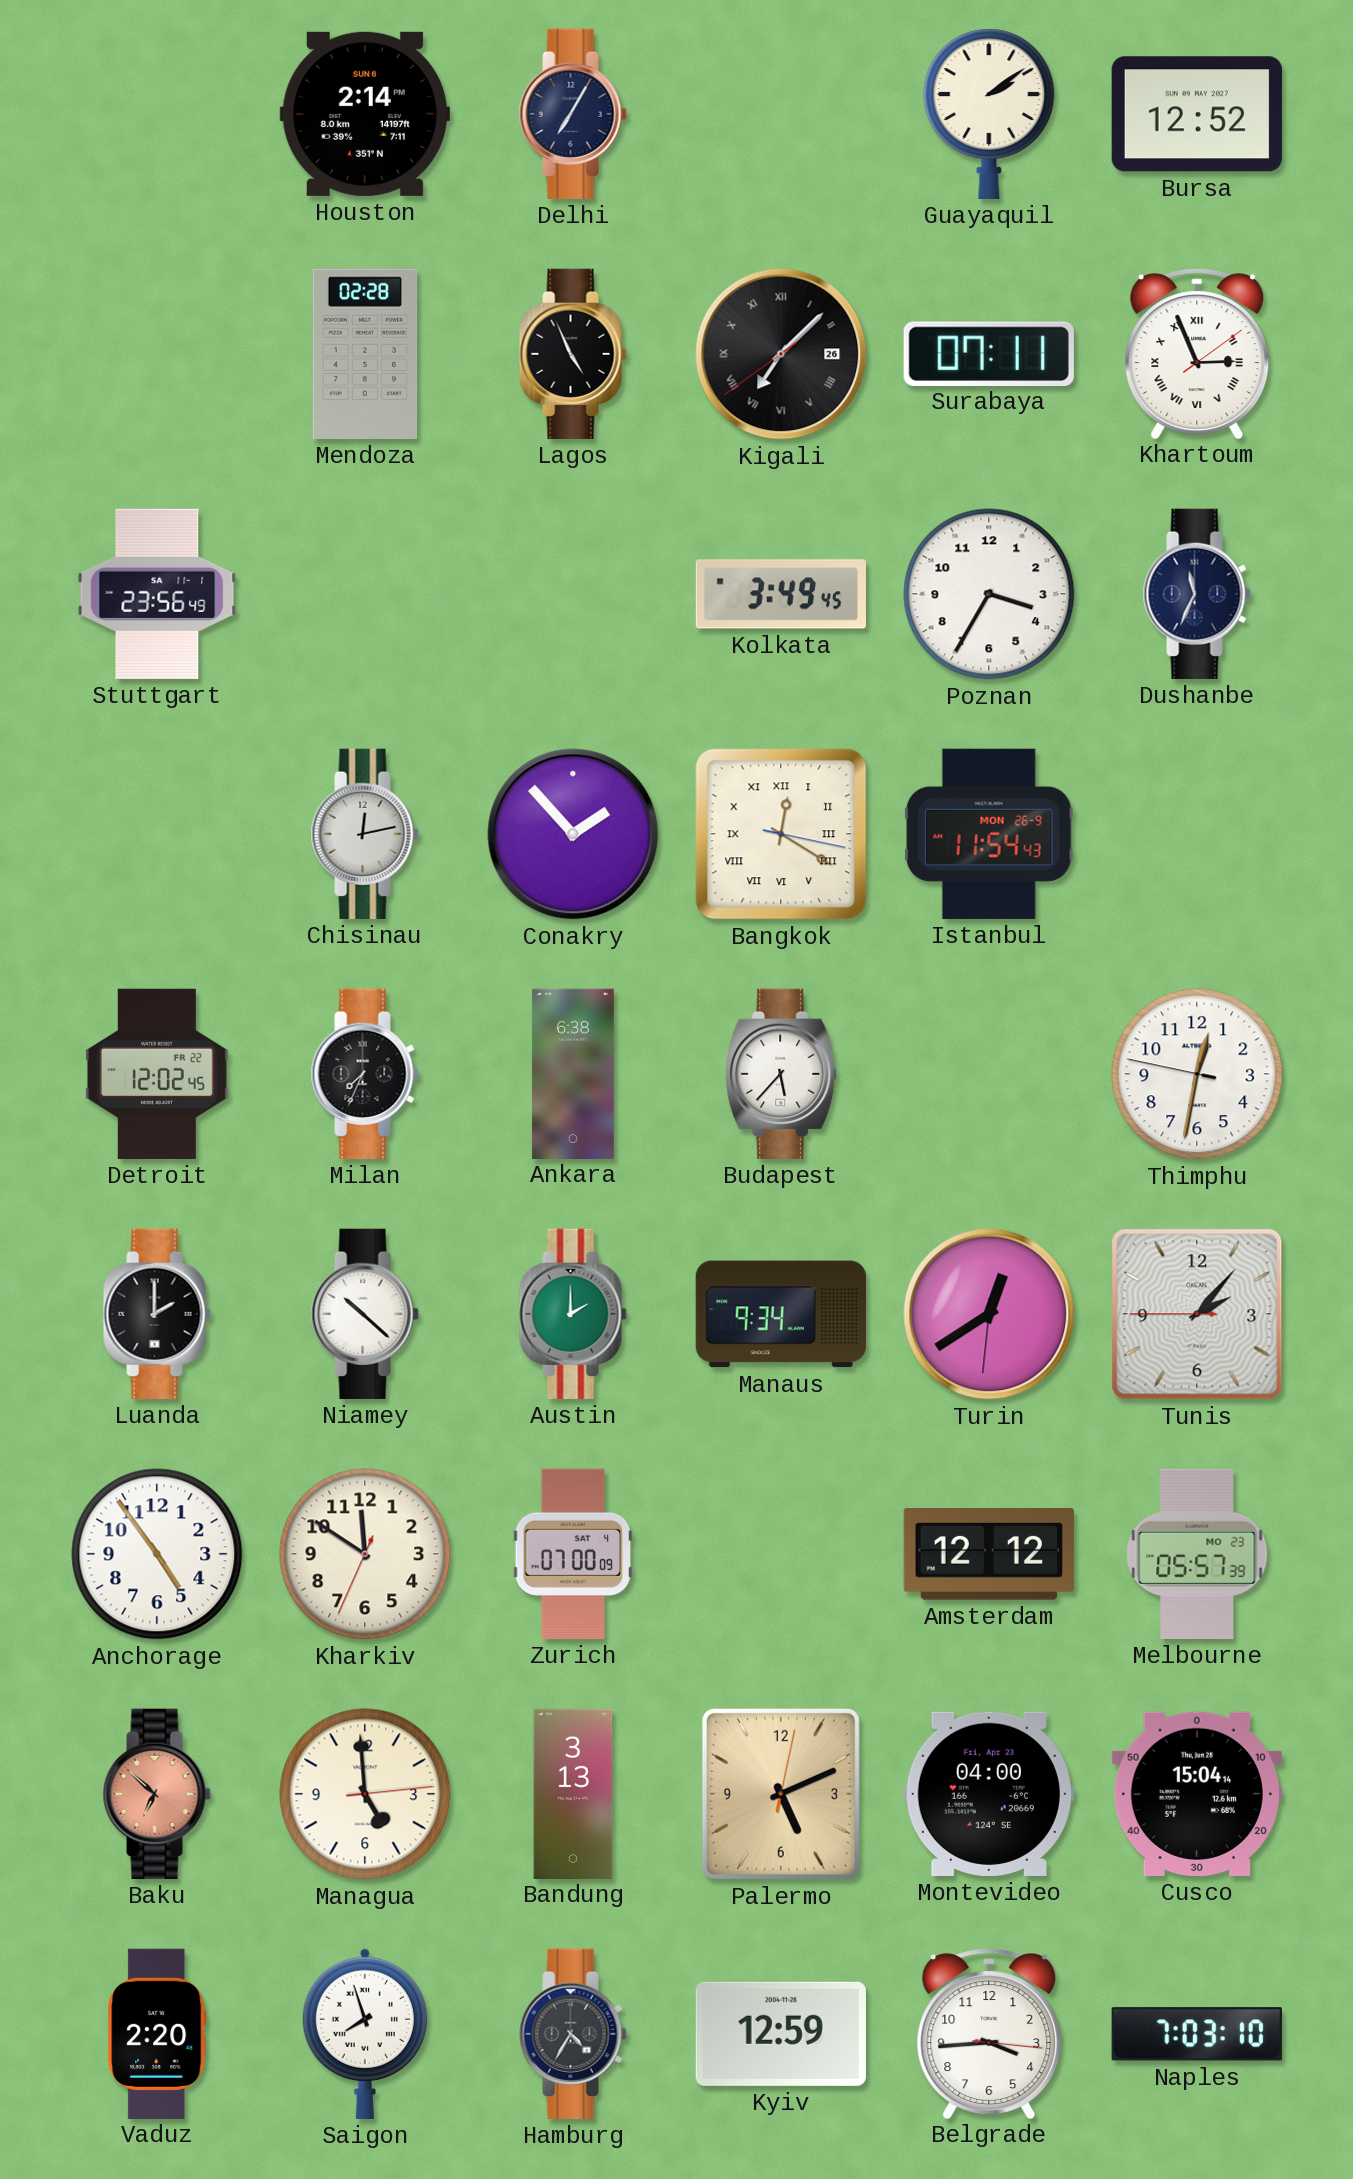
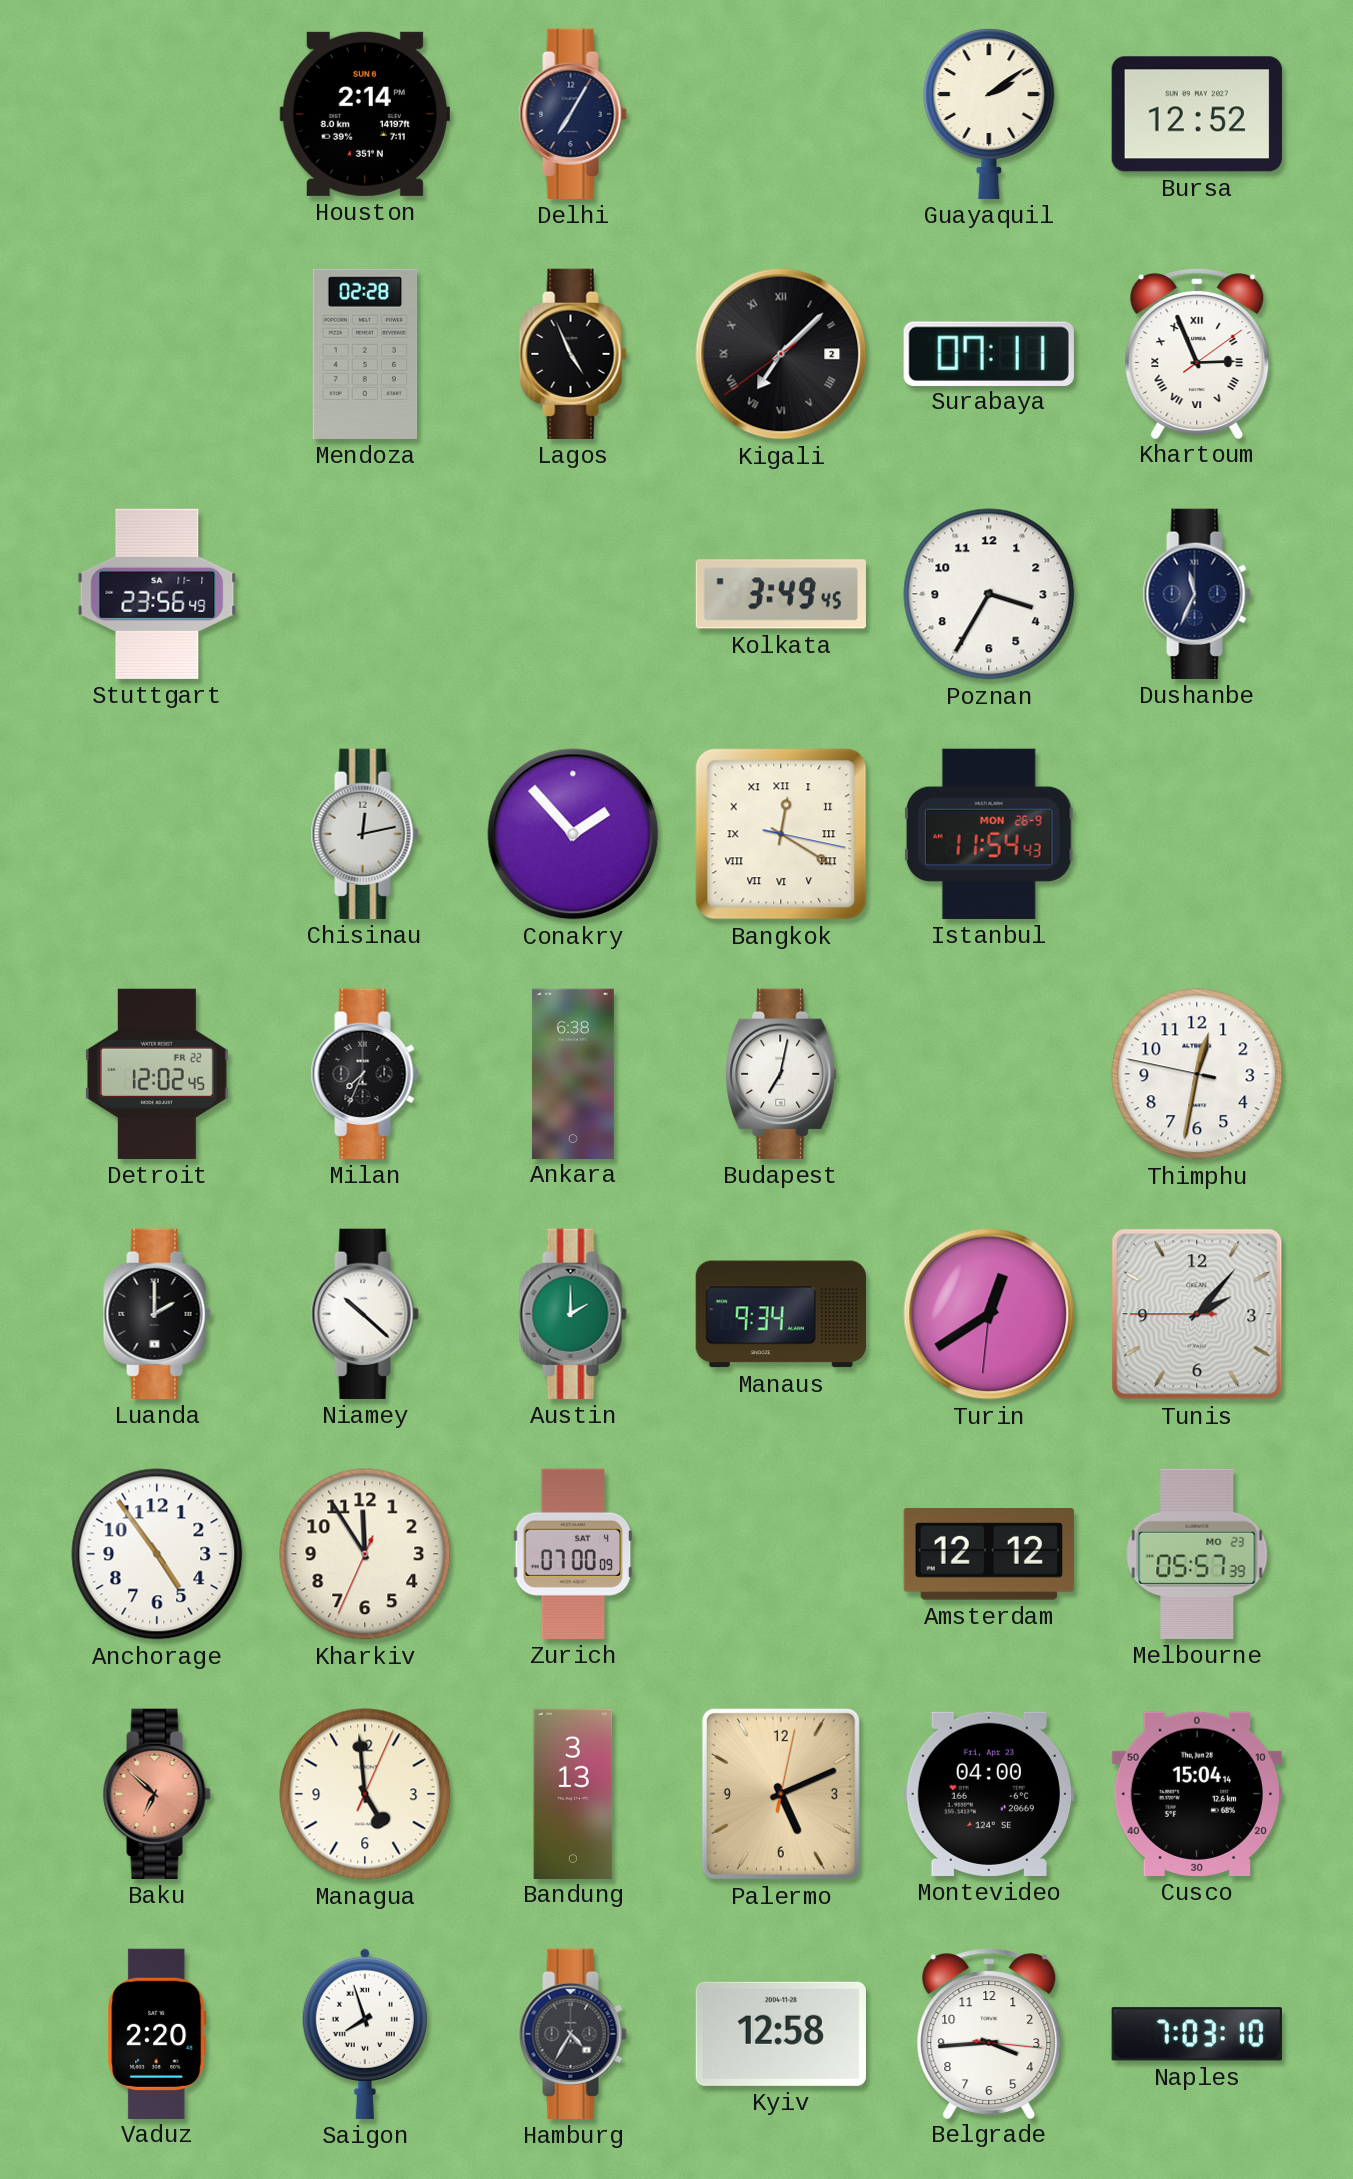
Kigali date: 26 -> 2 (781, 354)
Budapest: 5:37 -> 7:02 (781, 1074)
Kharkiv: 11:50 -> 11:54 (365, 1554)
Managua: 4:59:14 -> 4:59:04 (365, 1794)
Kyiv: 12:59 -> 12:58 (781, 2034)
